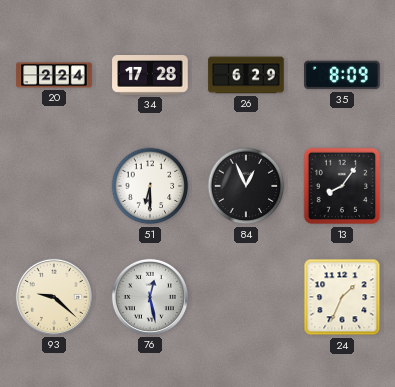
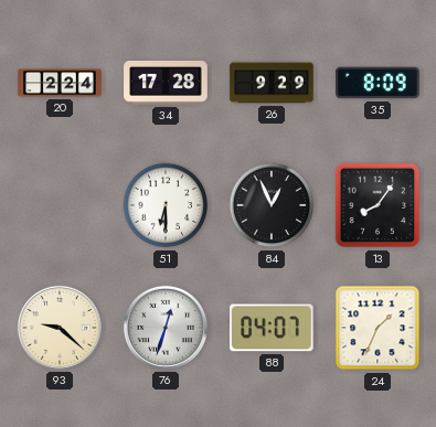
26: 6:29 -> 9:29 (272, 83)
76: 12:28 -> 12:33 (166, 328)
88: none -> 04:07 (273, 328)
